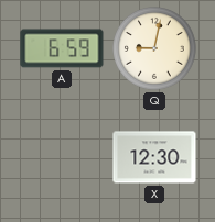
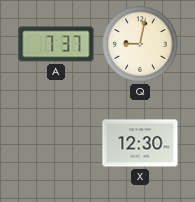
A: 6:59 -> 7:37 (56, 44)
